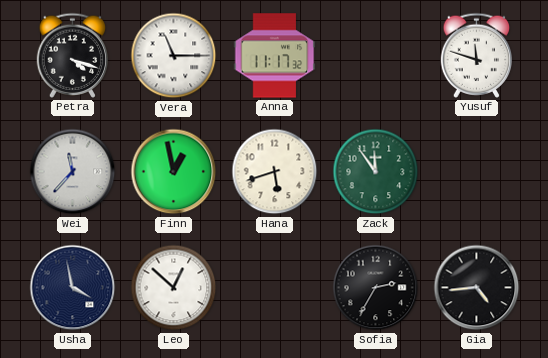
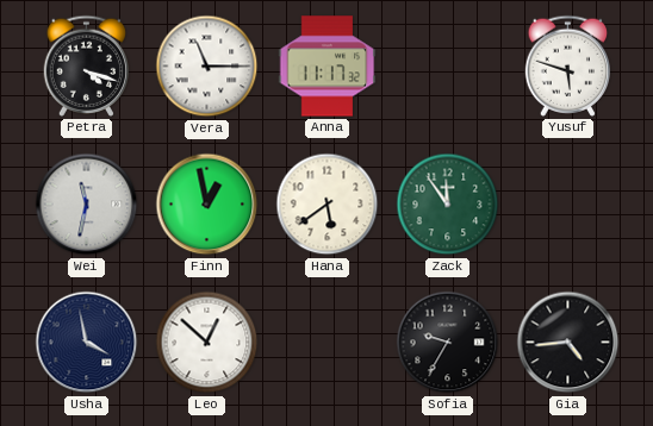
Yusuf: 11:48 -> 5:48 (568, 65)
Wei: 11:37 -> 11:32 (87, 205)
Hana: 5:42 -> 5:39 (328, 205)
Sofia: 2:35 -> 9:35 (448, 343)
